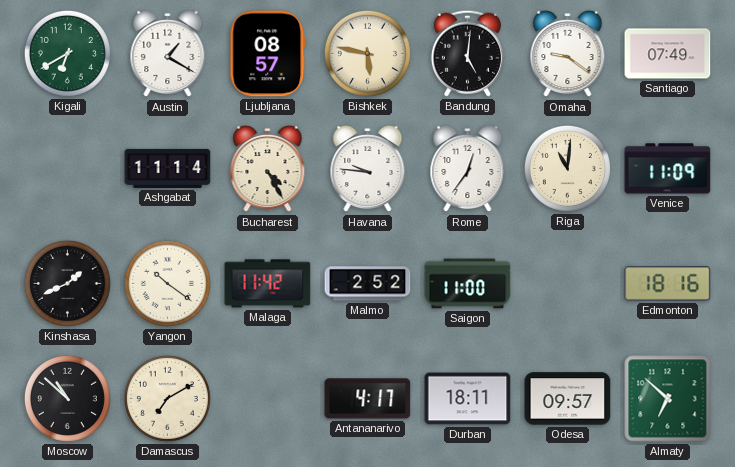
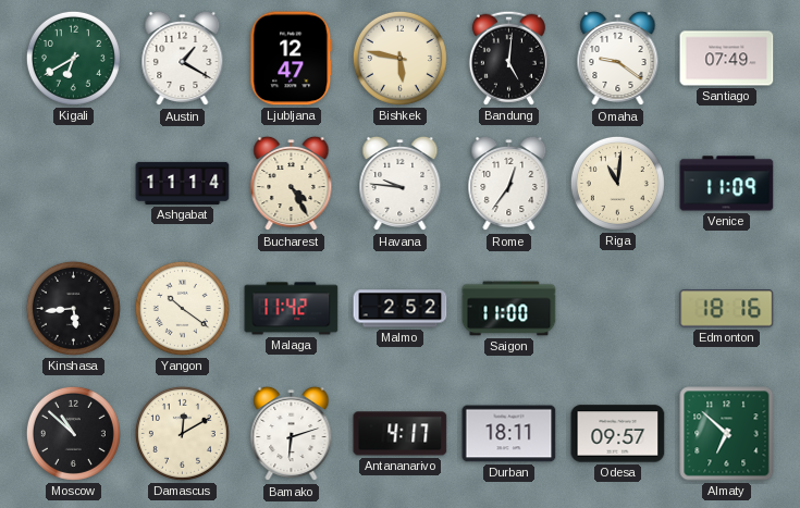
Ljubljana: 08:57 -> 12:47 (292, 59)
Kinshasa: 1:41 -> 5:44 (73, 308)
Damascus: 7:10 -> 12:10 (182, 433)
Bamako: none -> 6:12 (292, 434)
